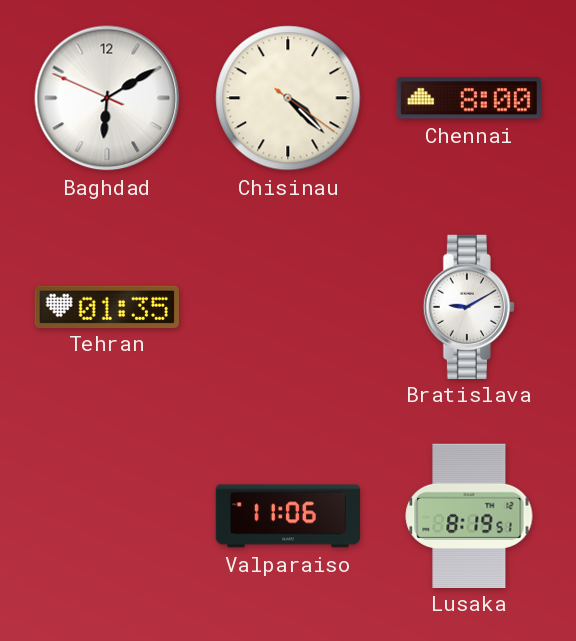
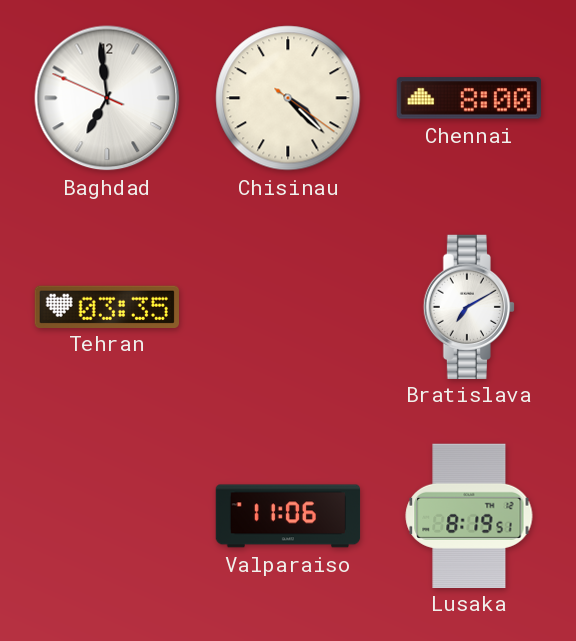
Baghdad: 6:09 -> 6:58 (107, 98)
Tehran: 01:35 -> 03:35 (106, 306)
Bratislava: 9:10 -> 7:10 (469, 306)
